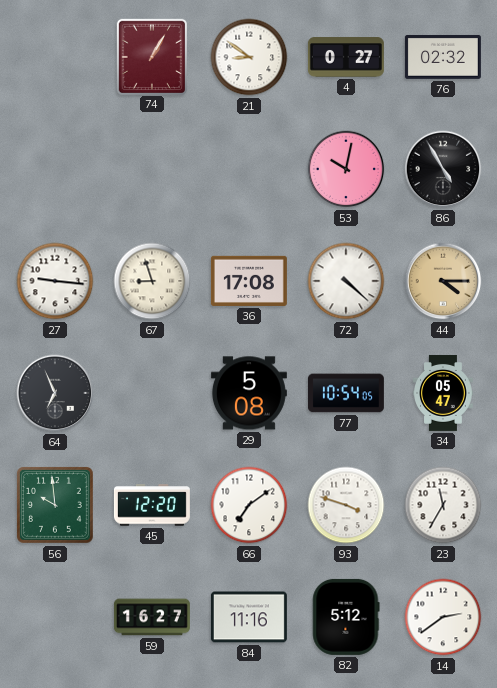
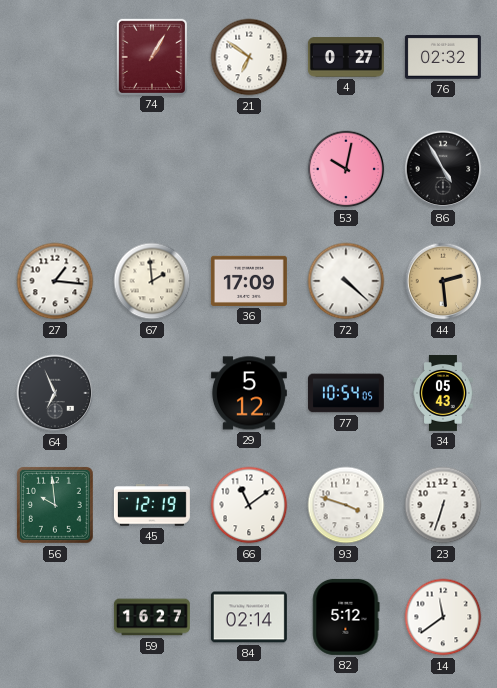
21: 8:51 -> 6:51 (249, 57)
27: 9:16 -> 1:16 (55, 281)
67: 8:57 -> 1:59 (152, 281)
36: 17:08 -> 17:09 (249, 281)
44: 4:15 -> 2:29 (443, 281)
29: 5:08 -> 5:12 (249, 393)
34: 05:47 -> 05:43 (443, 393)
45: 12:20 -> 12:19 (152, 505)
66: 7:09 -> 11:09 (249, 505)
23: 11:35 -> 6:33 (443, 505)
84: 11:16 -> 02:14 (249, 617)
14: 2:39 -> 11:39 (443, 617)
